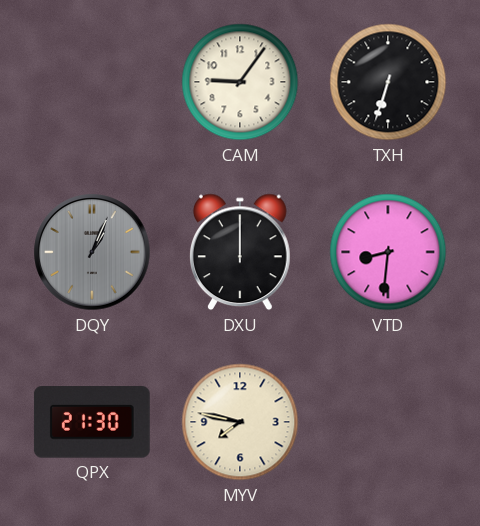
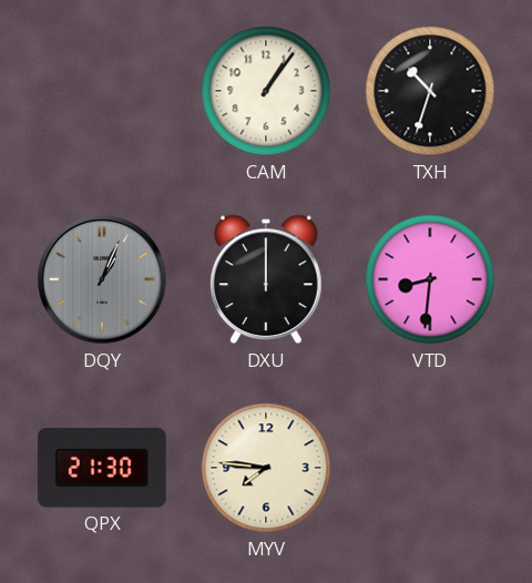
CAM: 9:06 -> 1:06 (266, 91)
TXH: 6:33 -> 10:33 (430, 91)
MYV: 7:47 -> 7:46 (266, 468)
